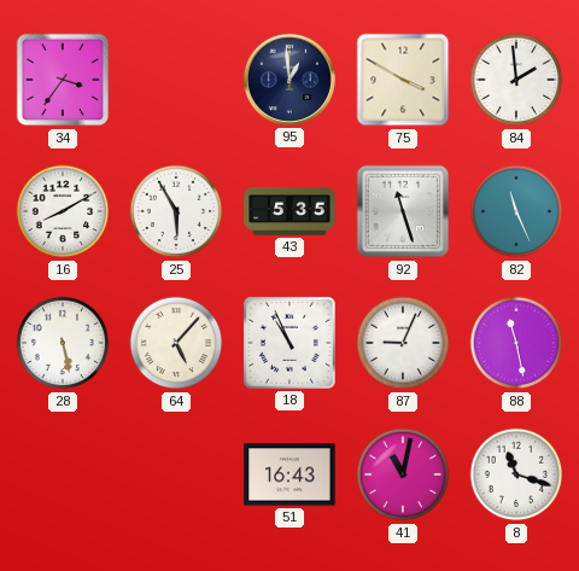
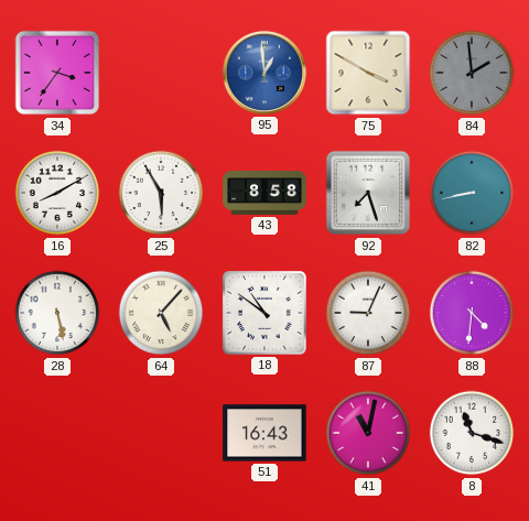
95 dial: navy -> blue (264, 73)
84 dial: white -> grey (472, 73)
43: 5:35 -> 8:58 (264, 193)
92: 11:27 -> 7:27 (368, 193)
82: 11:26 -> 8:43 (472, 193)
18: 10:56 -> 10:51 (264, 313)
88: 11:28 -> 4:31 (472, 313)
